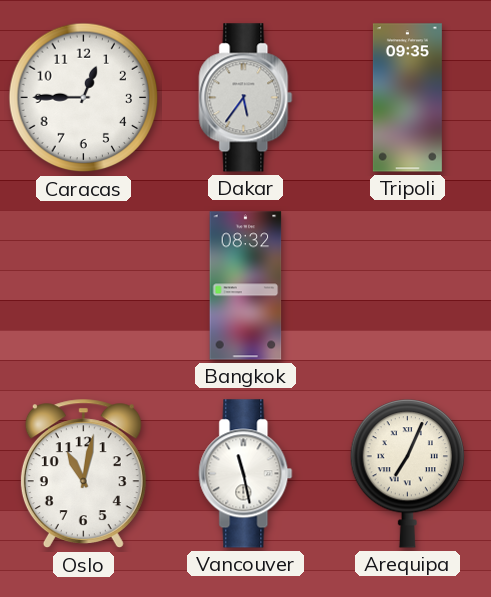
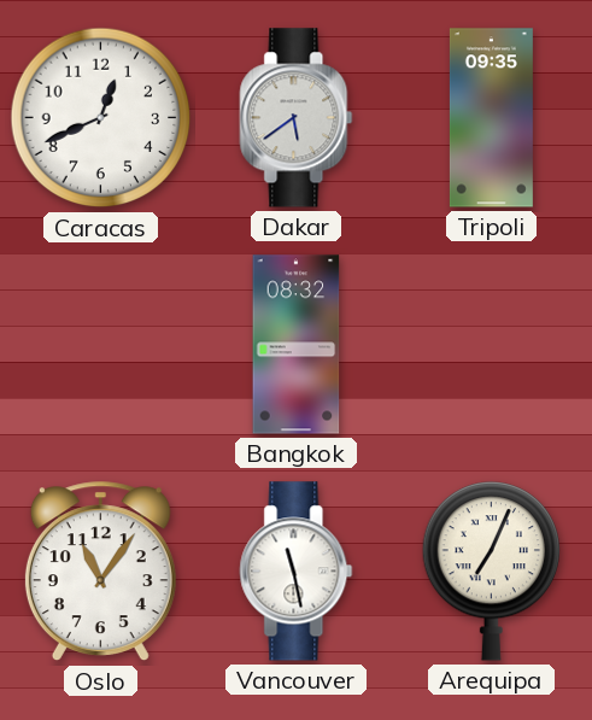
Caracas: 12:45 -> 12:41 (101, 118)
Dakar: 5:36 -> 5:39 (297, 118)
Oslo: 11:02 -> 11:06 (100, 572)
